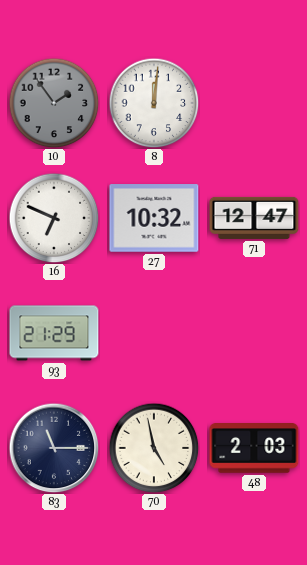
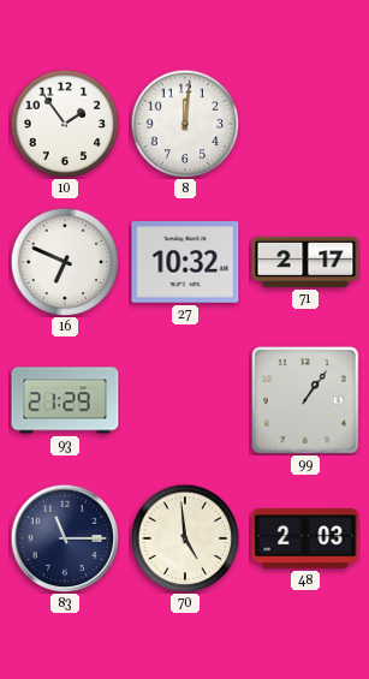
10 dial: grey -> white (65, 124)
71: 12:47 -> 2:17 (305, 262)
99: none -> 1:06 (306, 401)
70: 4:58 -> 4:59 (185, 538)
